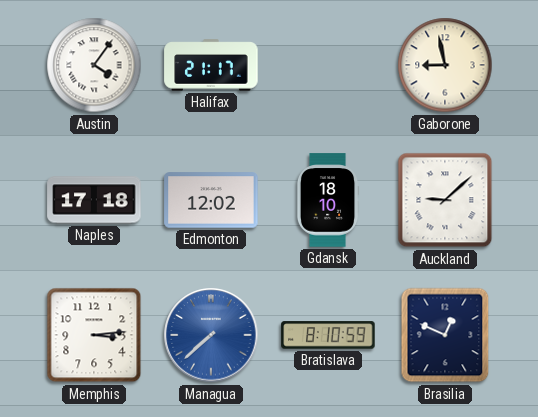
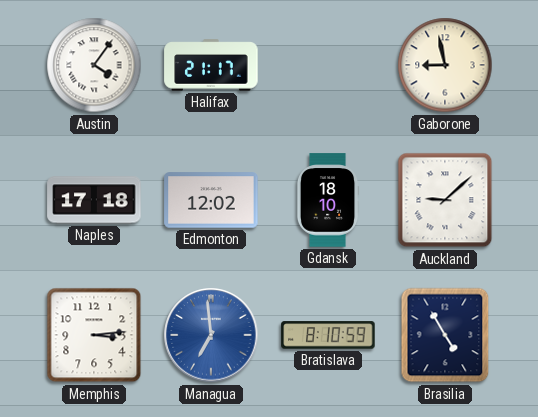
Managua: 7:38 -> 6:59 (211, 335)
Brasilia: 12:49 -> 4:55 (445, 335)
